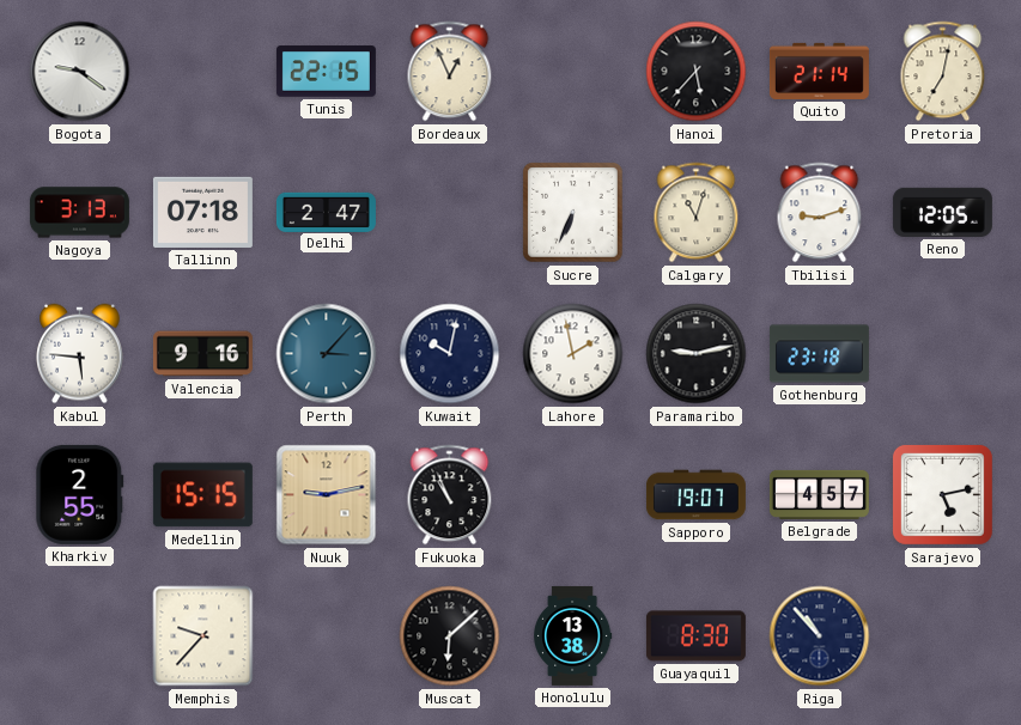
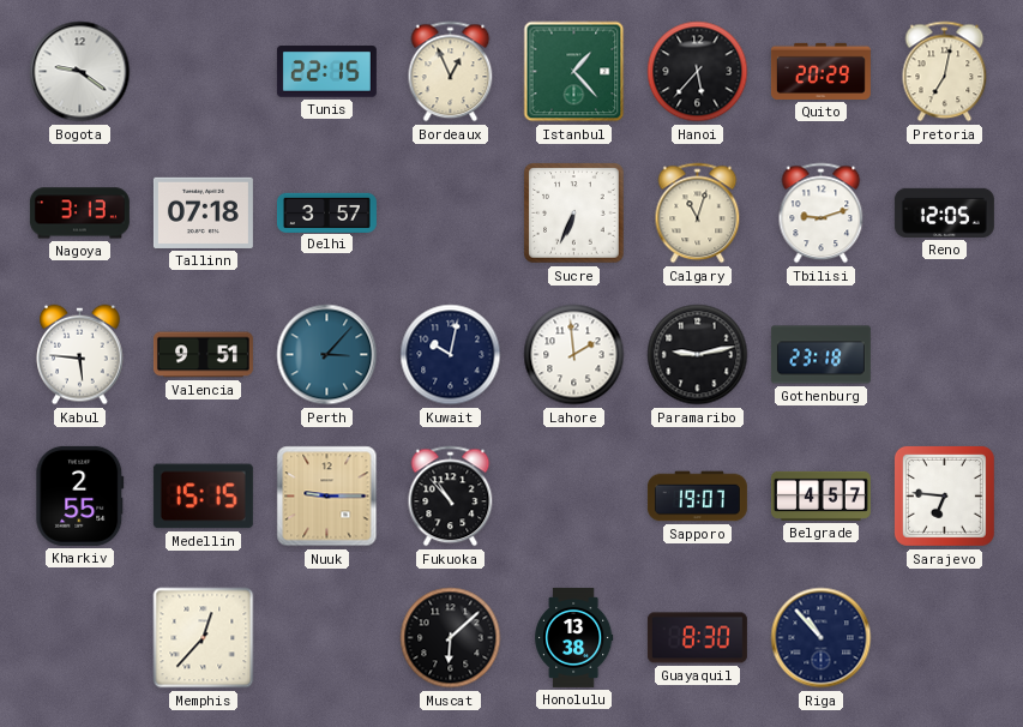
Istanbul: none -> 1:23 (574, 72)
Quito: 21:14 -> 20:29 (820, 71)
Delhi: 2:47 -> 3:57 (326, 212)
Valencia: 9:16 -> 9:51 (203, 355)
Lahore: 1:58 -> 1:59 (574, 355)
Nuuk: 9:13 -> 9:15 (327, 497)
Fukuoka: 10:56 -> 10:53 (451, 497)
Sarajevo: 5:13 -> 6:46 (944, 495)
Memphis: 9:37 -> 12:37 (204, 638)
